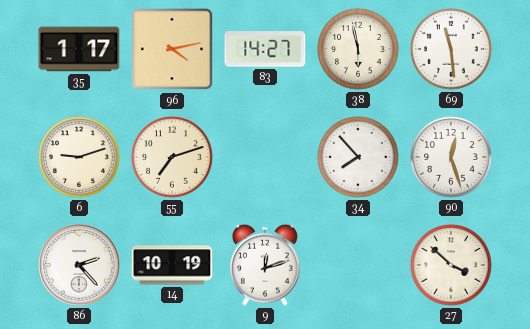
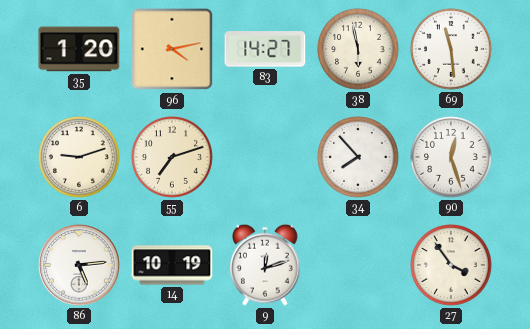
35: 1:17 -> 1:20 (79, 49)
86: 2:23 -> 5:14 (79, 265)
27: 3:52 -> 3:54 (451, 265)
